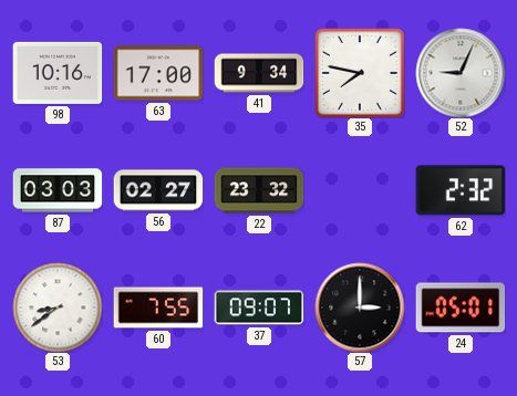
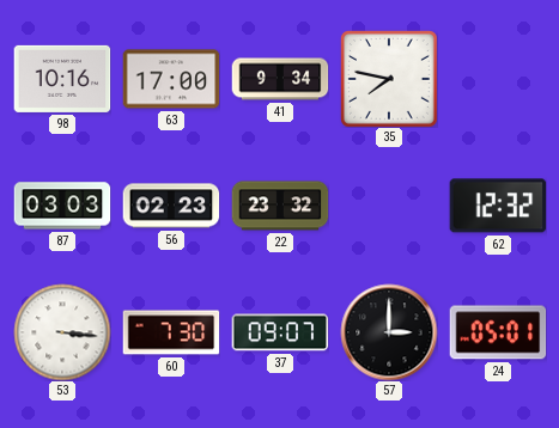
52: 9:04 -> none (461, 73)
56: 02:27 -> 02:23 (171, 206)
62: 2:32 -> 12:32 (498, 206)
53: 8:39 -> 3:16 (62, 332)
60: 7:55 -> 7:30 (171, 332)
